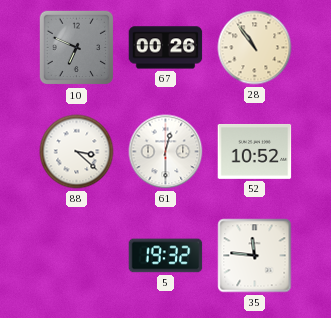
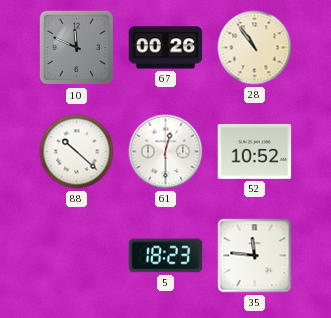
10: 6:49 -> 11:49 (77, 48)
88: 3:22 -> 10:22 (77, 152)
5: 19:32 -> 18:23 (166, 256)
